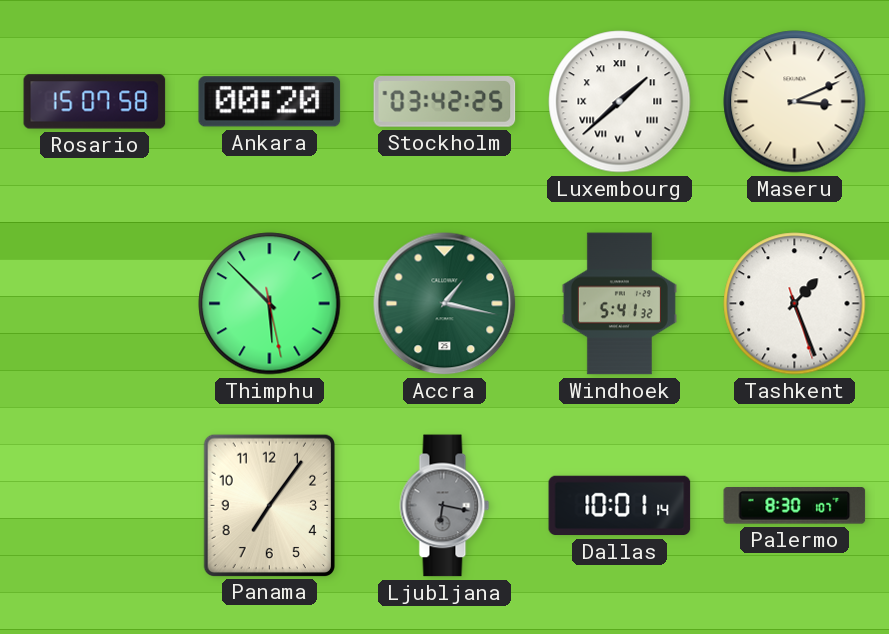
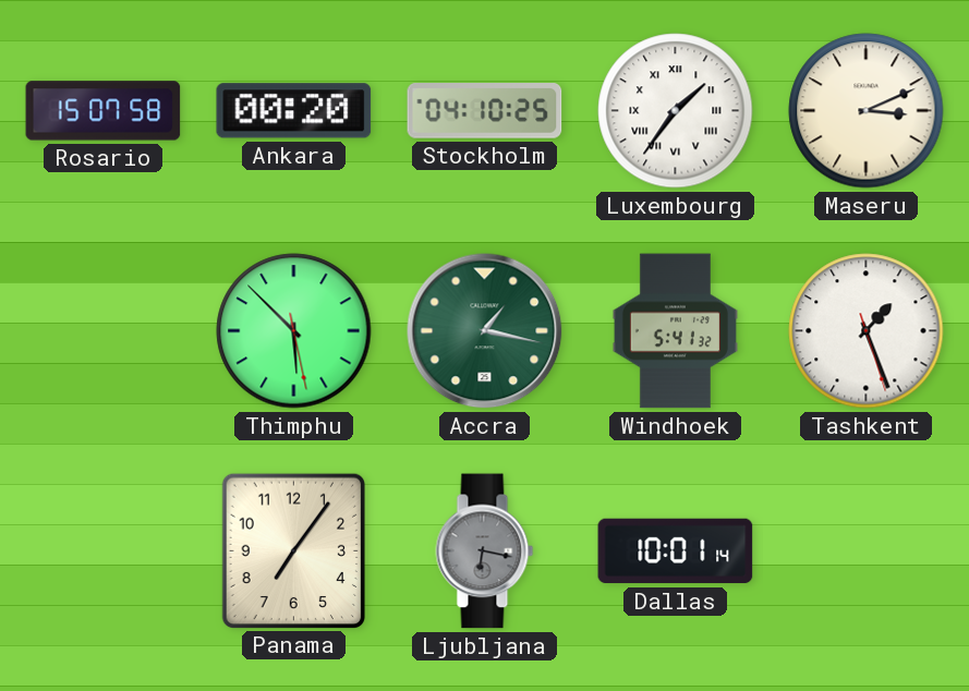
Stockholm: 03:42 -> 04:10 (485, 111)
Luxembourg: 1:38 -> 1:36 (676, 111)
Palermo: 8:30 -> none (795, 506)
